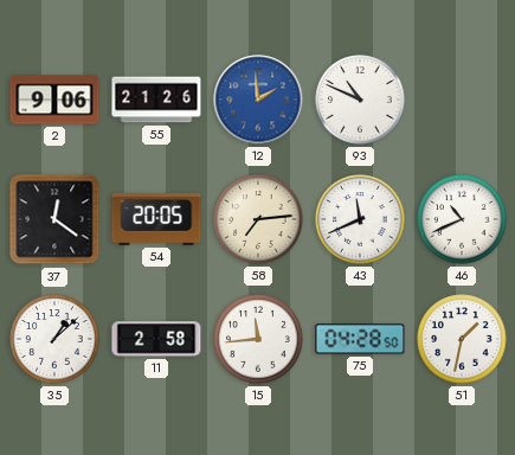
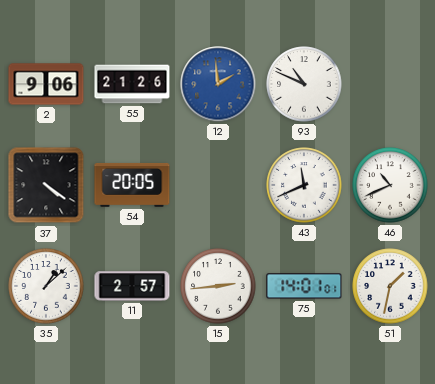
37: 12:21 -> 4:21 (46, 185)
58: 7:14 -> none (258, 219)
11: 2:58 -> 2:57 (132, 286)
15: 11:44 -> 2:44 (218, 286)
75: 04:28 -> 14:01 (304, 286)
